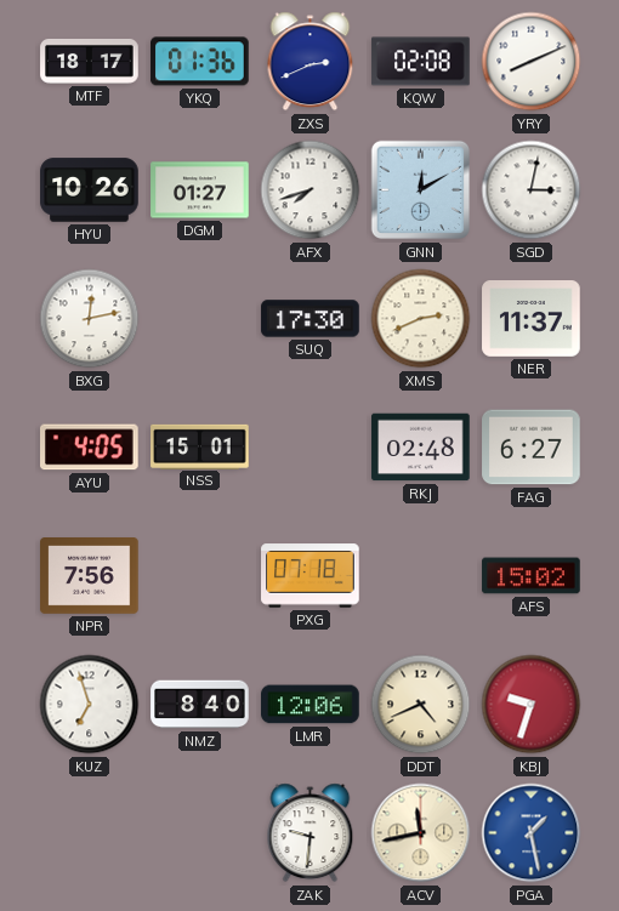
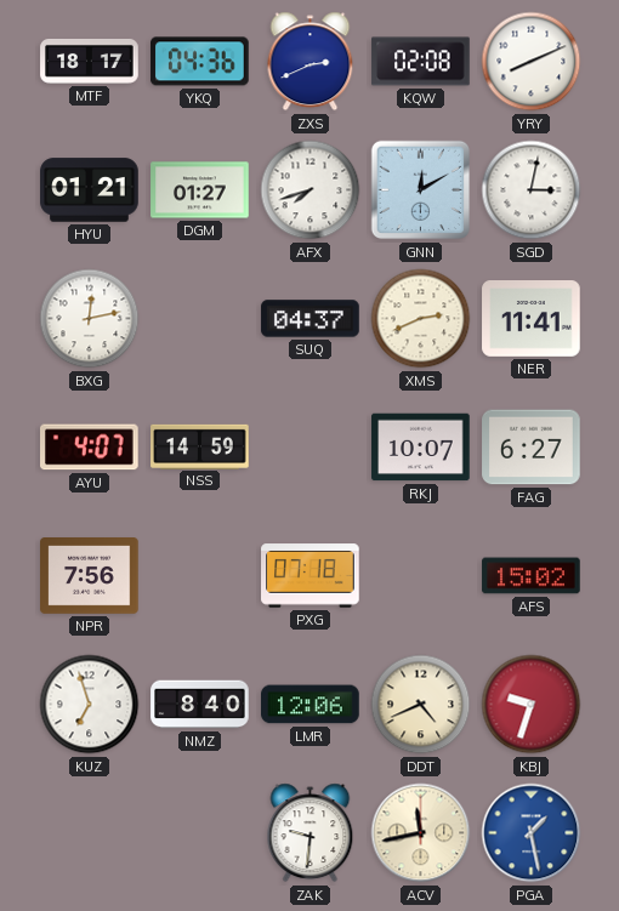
YKQ: 01:36 -> 04:36 (200, 62)
HYU: 10:26 -> 01:21 (90, 190)
SUQ: 17:30 -> 04:37 (311, 319)
NER: 11:37 -> 11:41 (532, 319)
AYU: 4:05 -> 4:07 (90, 448)
NSS: 15:01 -> 14:59 (200, 446)
RKJ: 02:48 -> 10:07 (421, 448)
